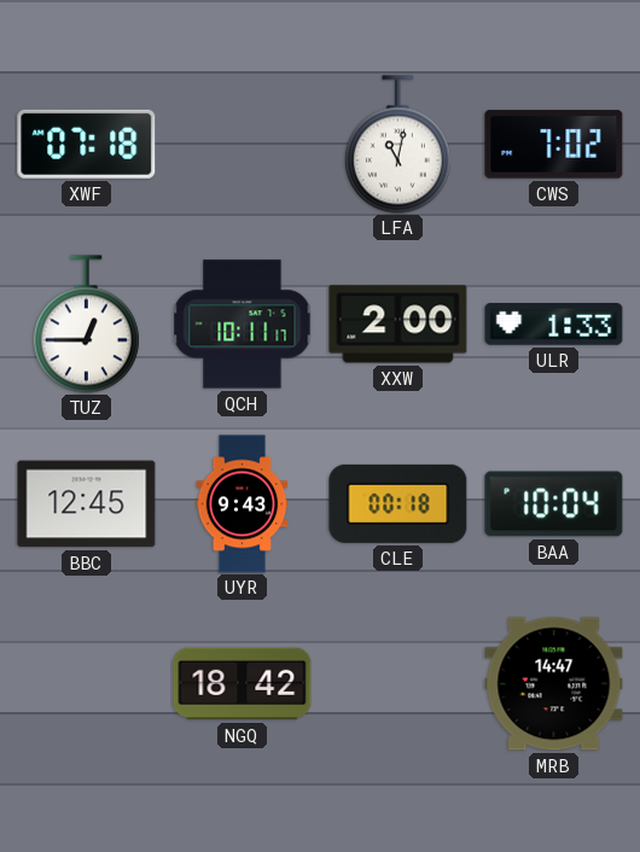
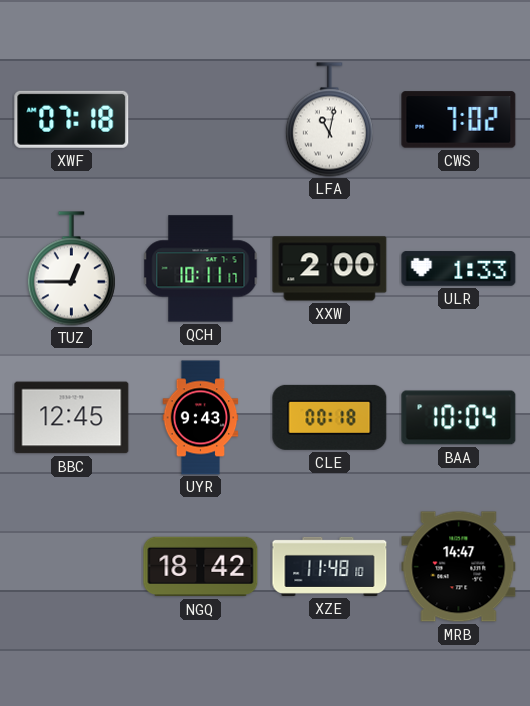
XZE: none -> 11:48 (330, 566)
